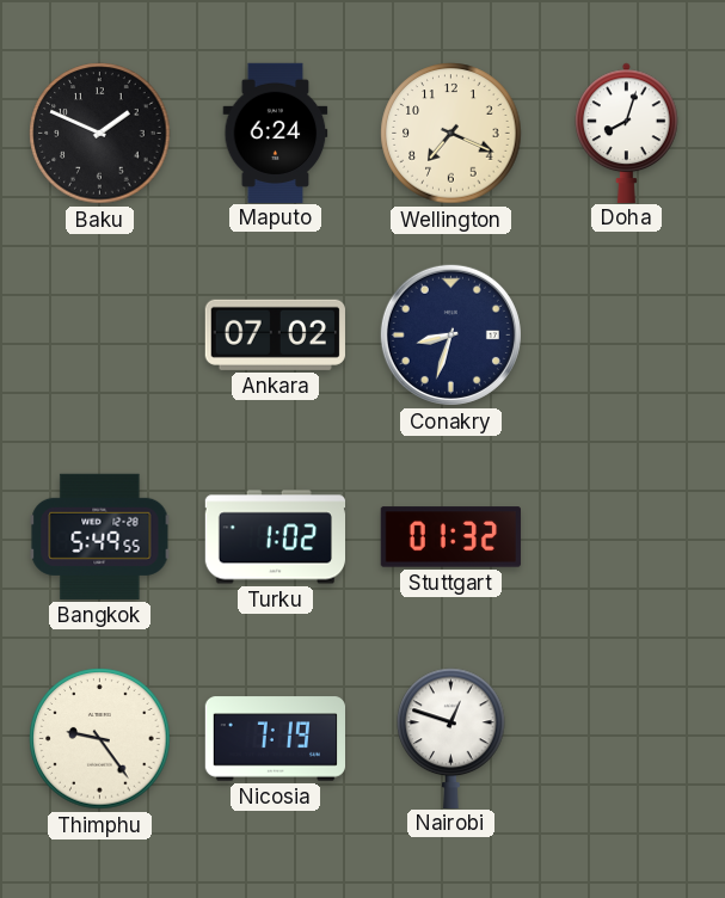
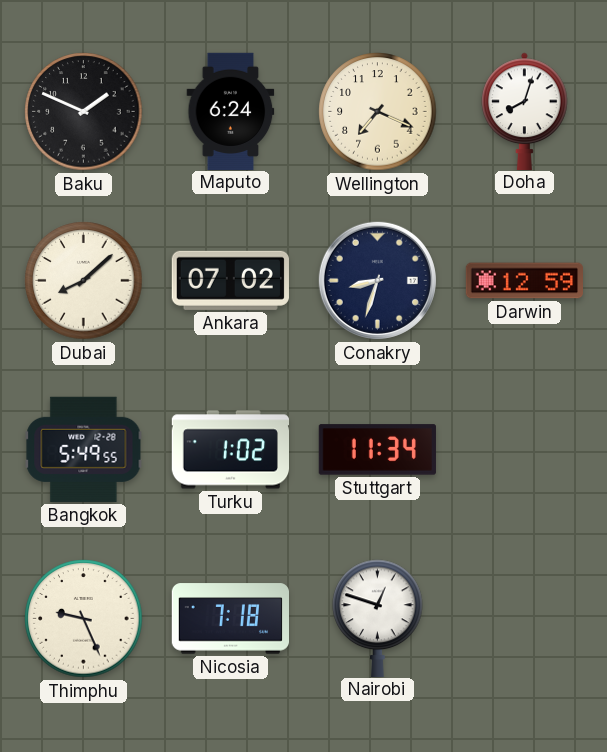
Dubai: none -> 8:08 (84, 281)
Darwin: none -> 12:59 (524, 281)
Stuttgart: 01:32 -> 11:34 (377, 450)
Thimphu: 9:24 -> 9:26 (84, 619)
Nicosia: 7:19 -> 7:18 (230, 619)
